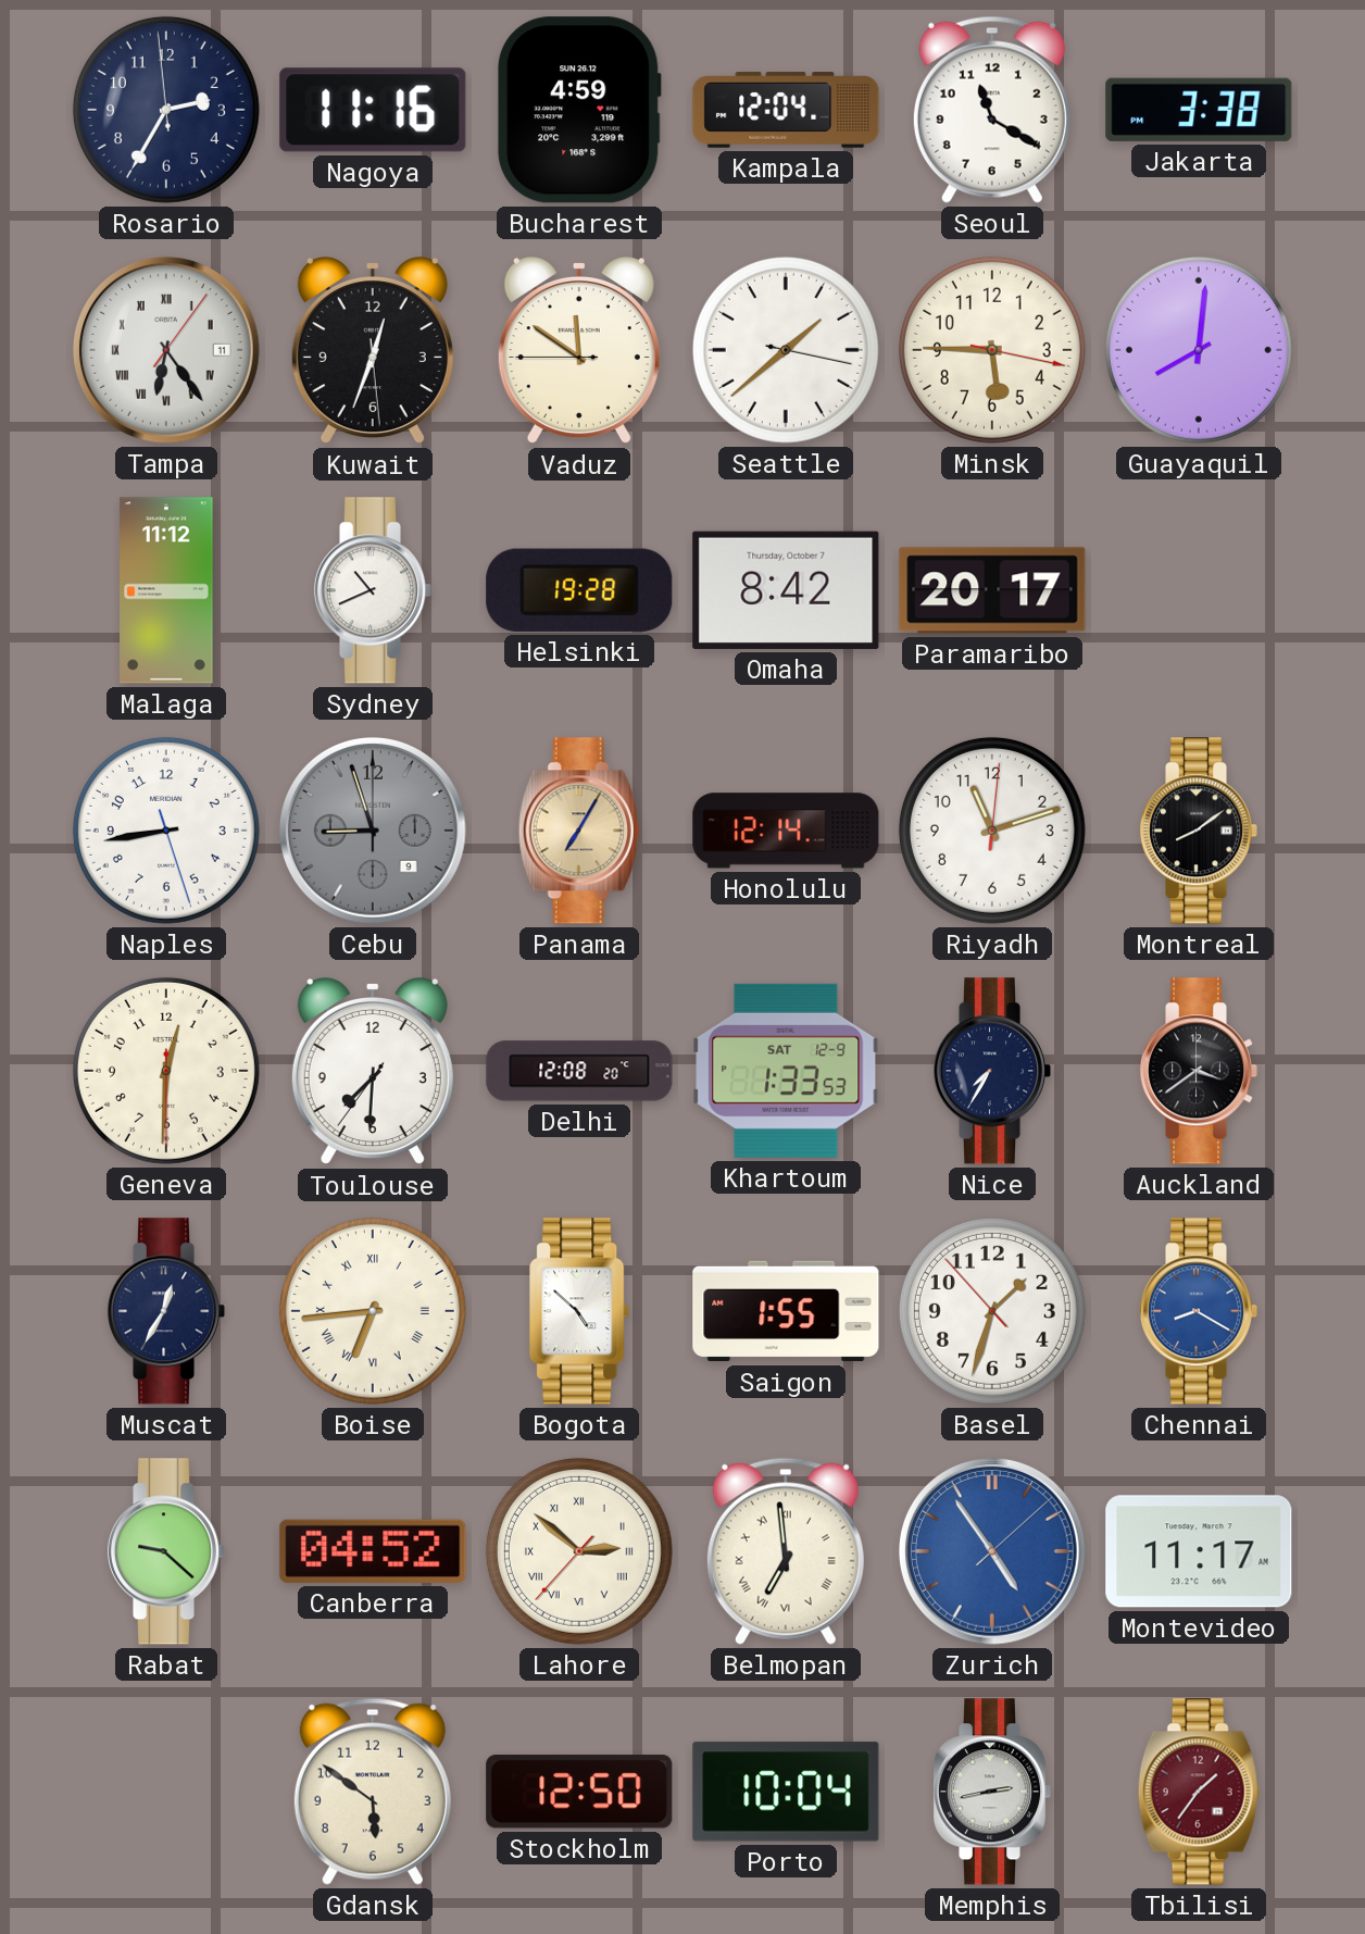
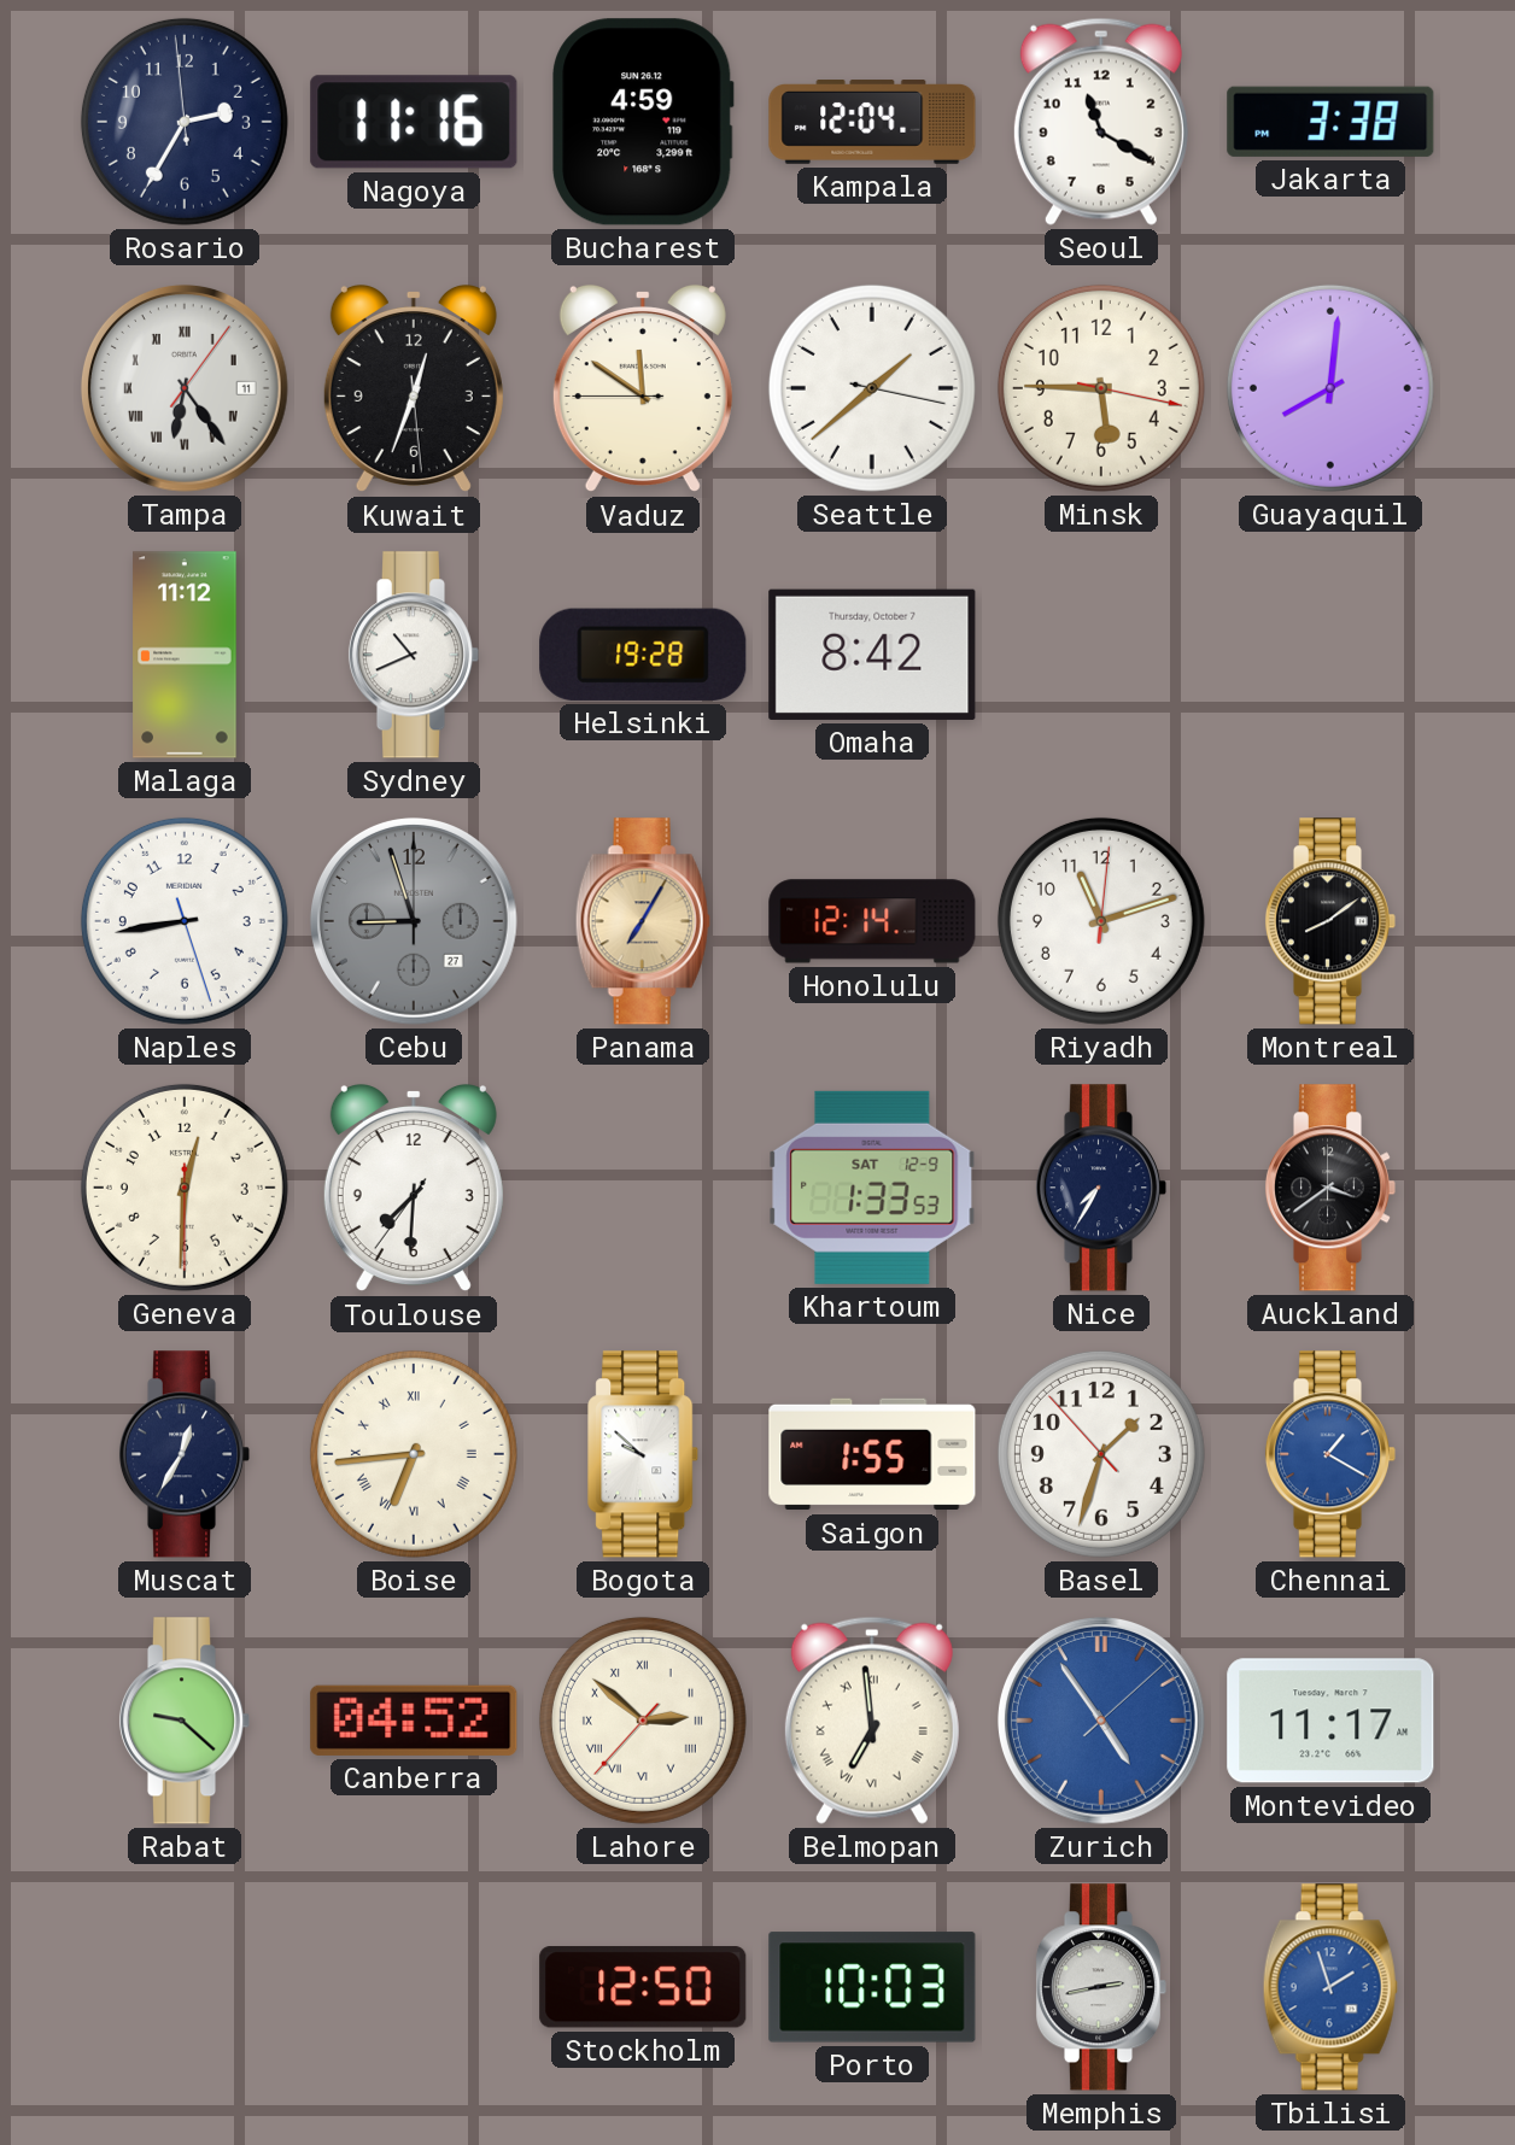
Paramaribo: 20:17 -> none (992, 590)
Cebu date: 9 -> 27 (414, 921)
Delhi: 12:08 -> none (579, 1071)
Bogota: 4:52 -> 9:52 (644, 1454)
Chennai: 8:20 -> 1:20 (1330, 1454)
Gdansk: 5:51 -> none (373, 1792)
Porto: 10:04 -> 10:03 (872, 1987)
Tbilisi: 1:36 -> 1:57 (1330, 1987)
Tbilisi dial: burgundy -> blue (1330, 1987)
